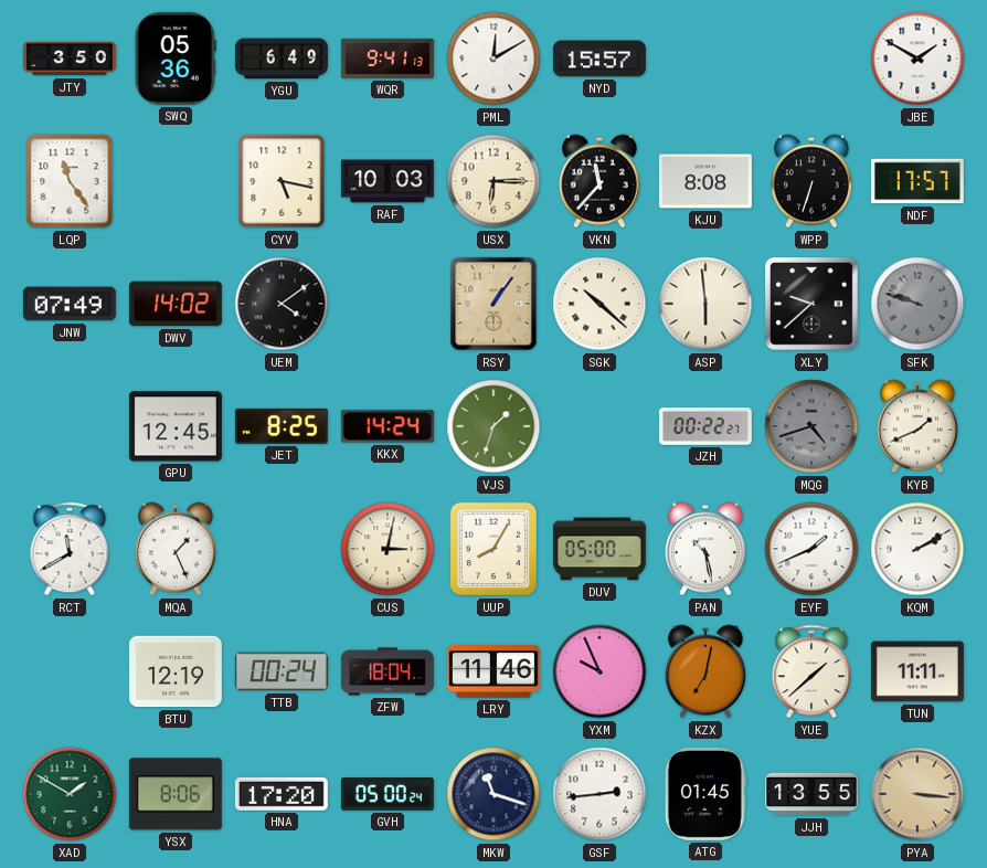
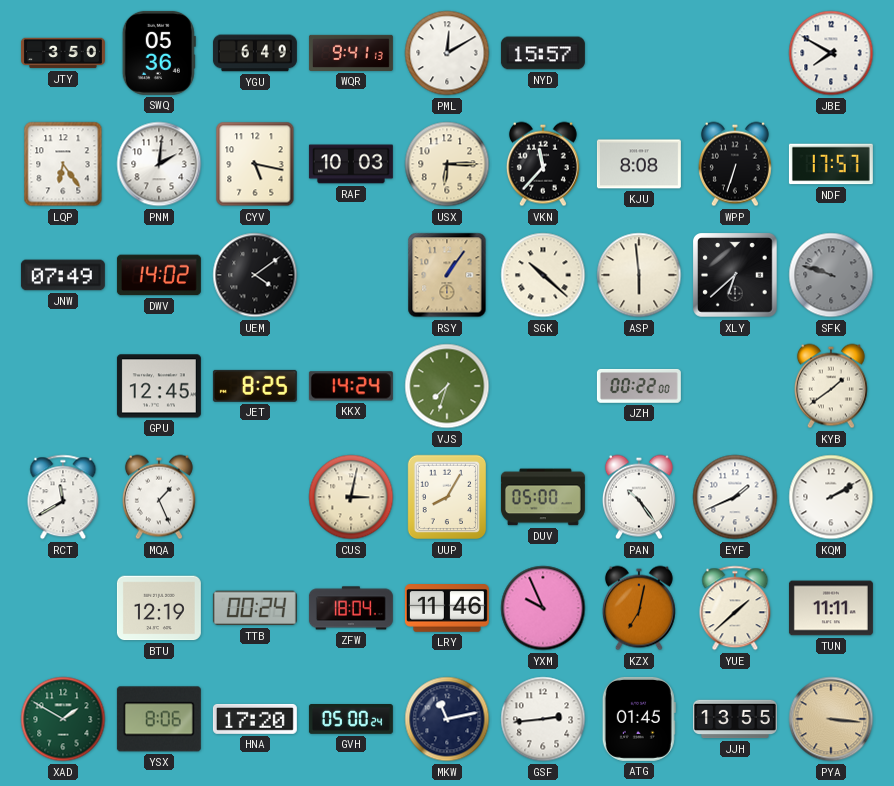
JBE: 1:50 -> 7:50 (831, 53)
LQP: 11:24 -> 6:24 (63, 164)
PNM: none -> 2:01 (159, 164)
XLY: 9:38 -> 6:38 (735, 275)
VJS: 1:33 -> 7:33 (447, 386)
JZH: 00:22:27 -> 00:22:00 (639, 386)
MQG: 4:42 -> none (811, 426)
KYB: 1:41 -> 1:39 (831, 386)
PAN: 10:28 -> 10:24 (639, 497)
MKW: 11:18 -> 11:13 (447, 719)
